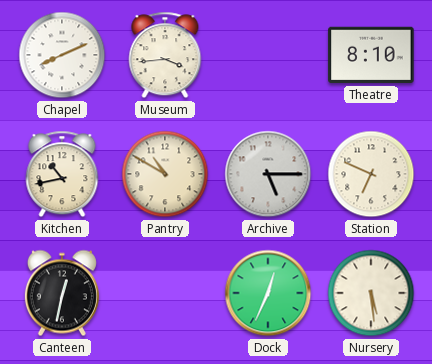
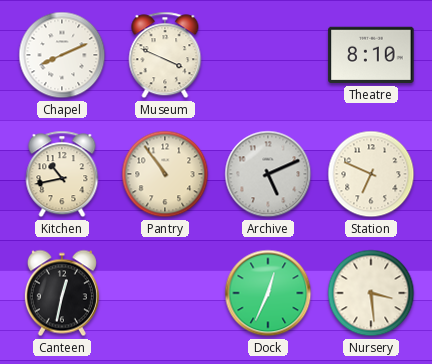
Museum: 3:44 -> 3:49 (165, 55)
Pantry: 10:50 -> 10:54 (165, 174)
Archive: 5:15 -> 5:11 (268, 174)
Nursery: 5:29 -> 3:29 (371, 293)
